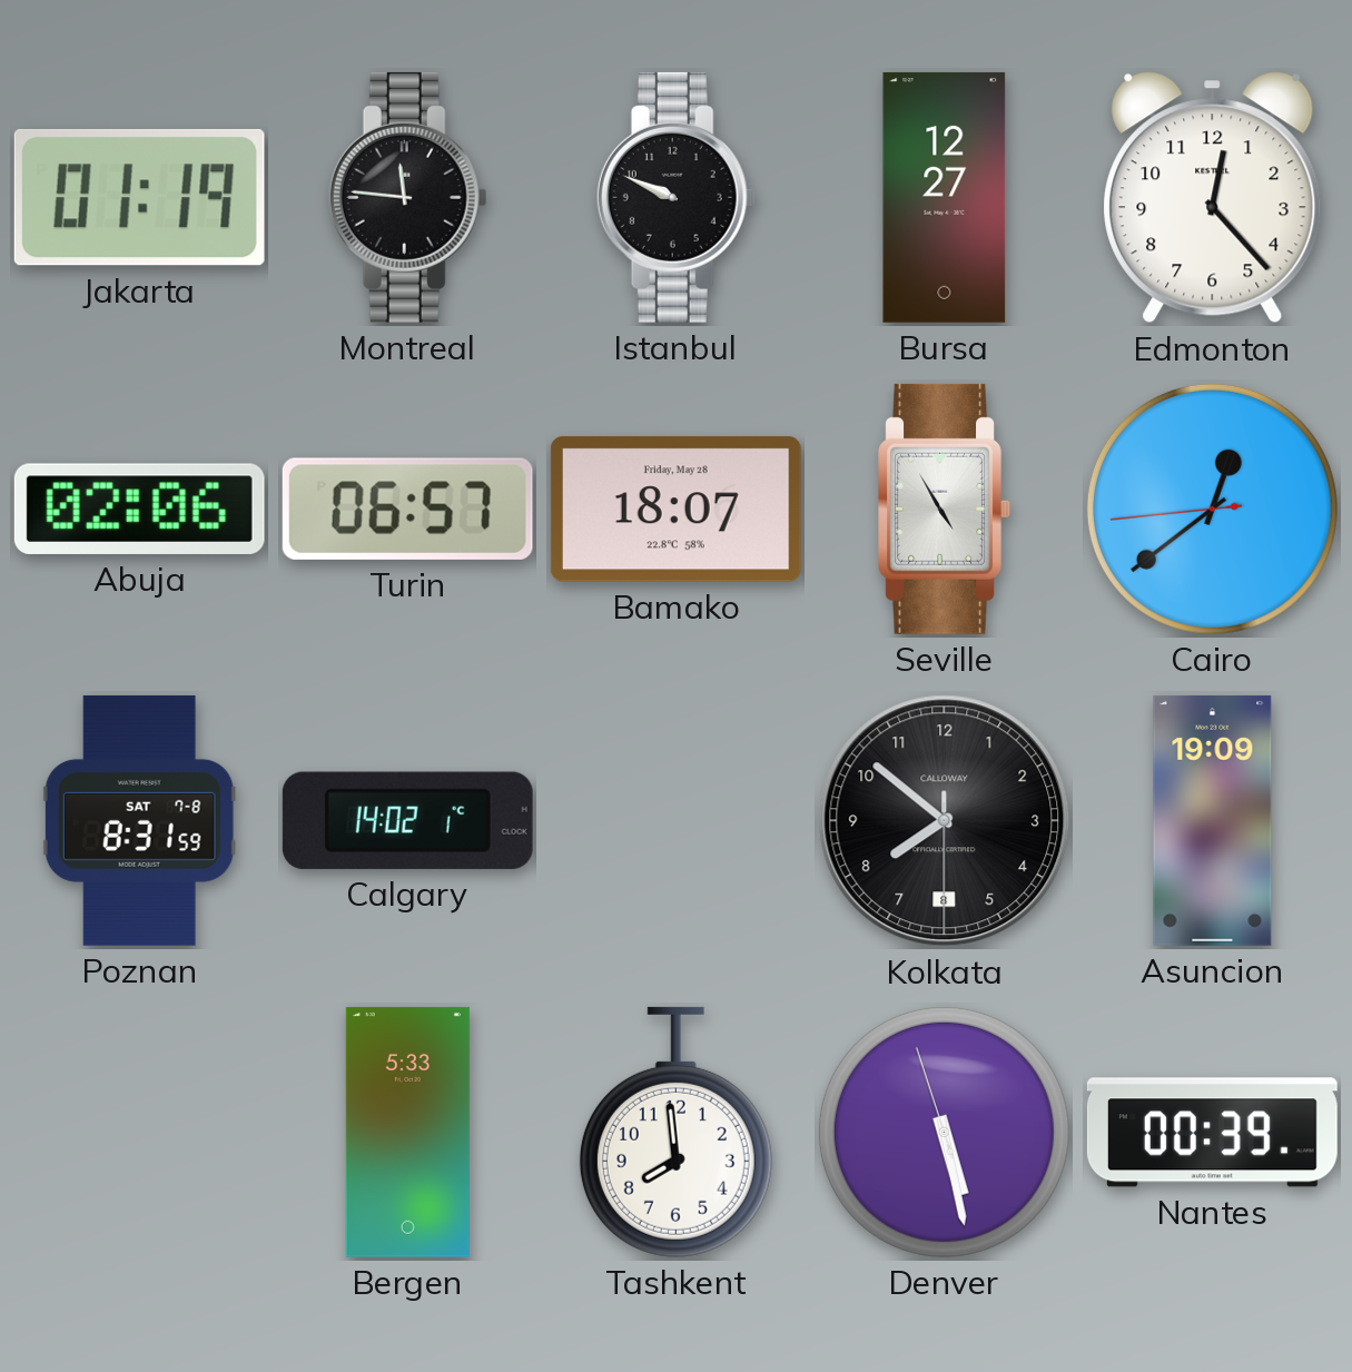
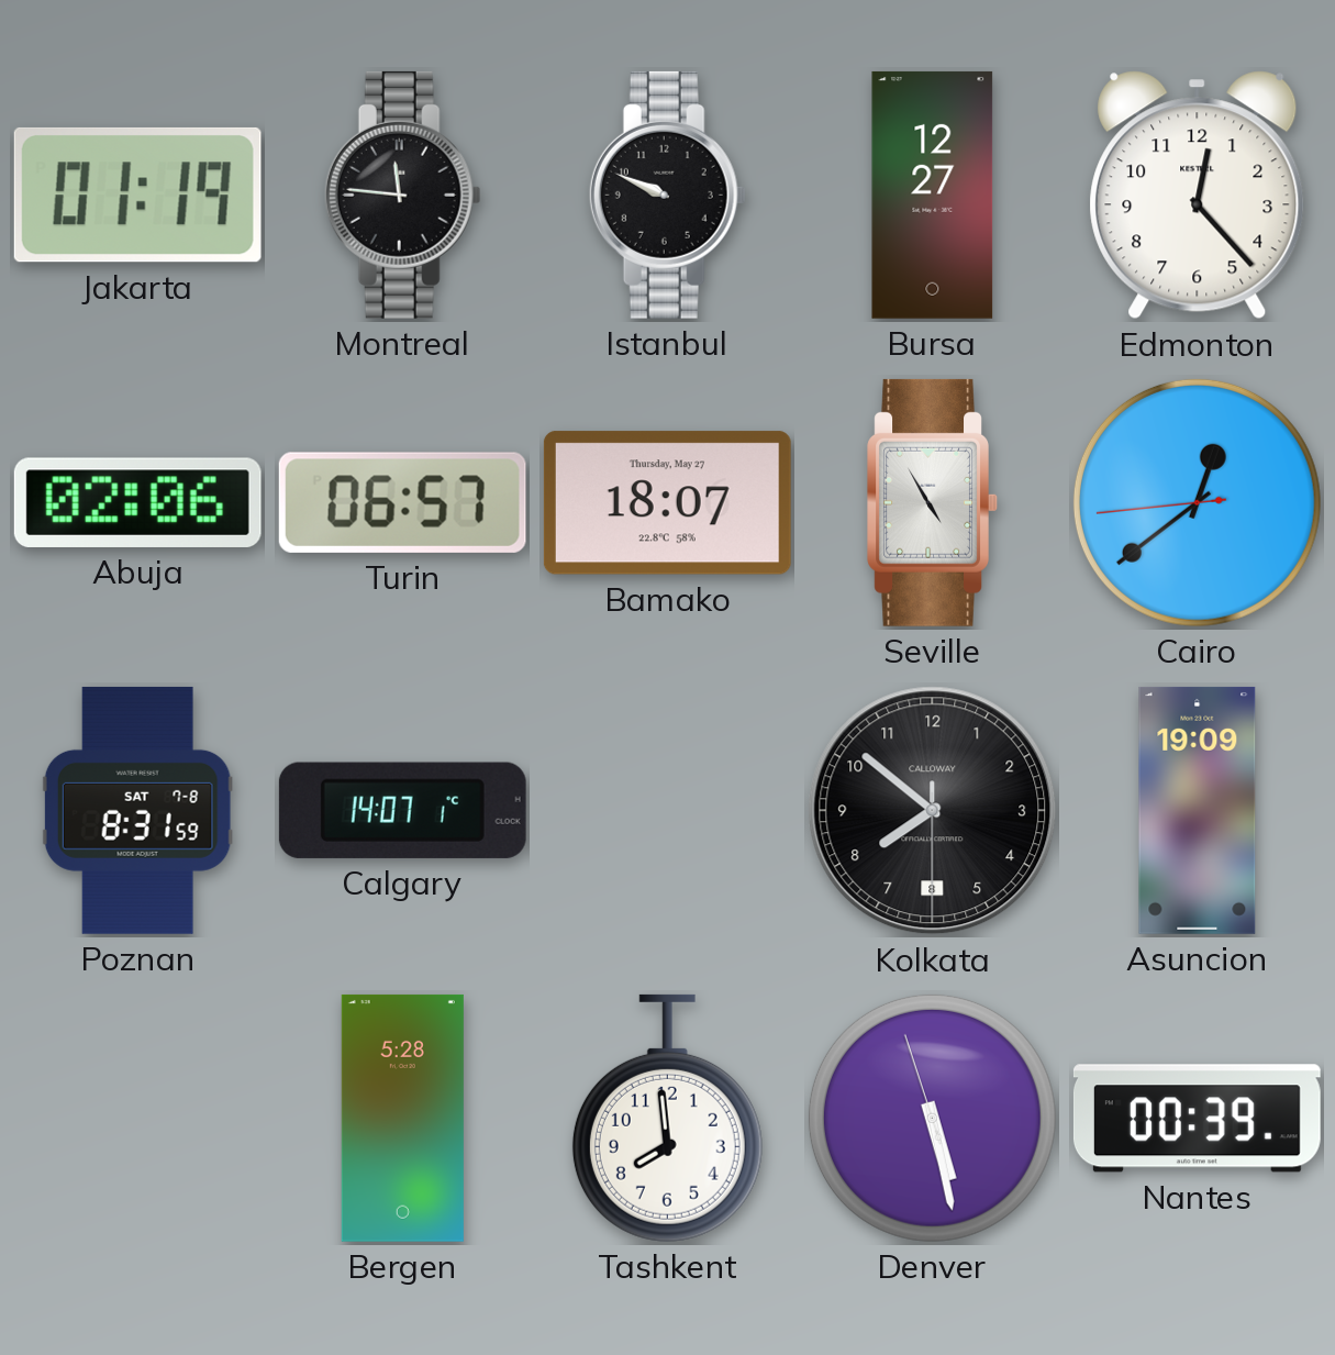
Bamako date: Friday, May 28 -> Thursday, May 27 (667, 503)
Calgary: 14:02 -> 14:07 (402, 810)
Bergen: 5:33 -> 5:28 (402, 1118)
